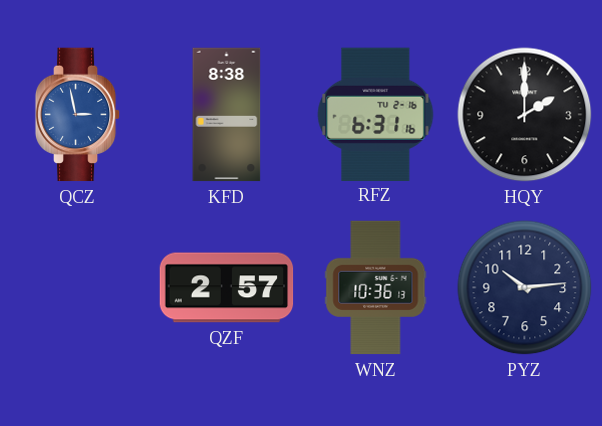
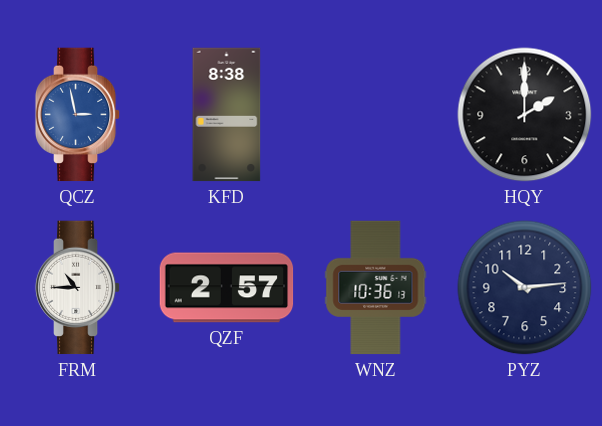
RFZ: 6:31 -> none (376, 114)
FRM: none -> 10:45 (78, 288)
